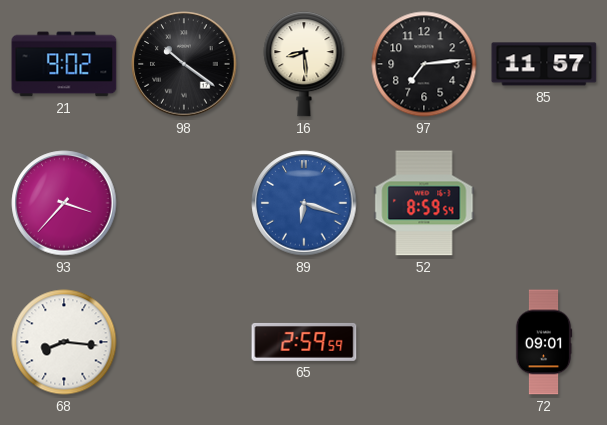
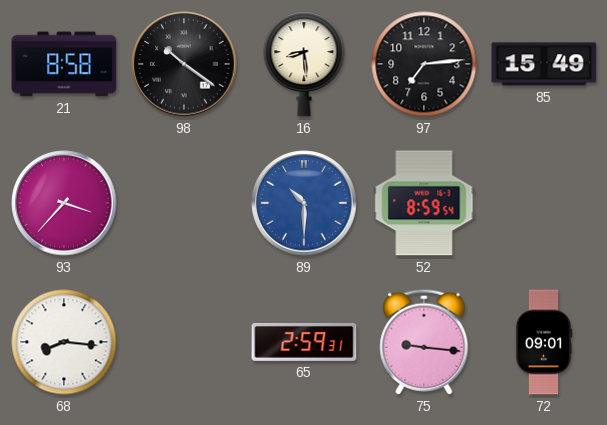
21: 9:02 -> 8:58 (64, 64)
85: 11:57 -> 15:49 (544, 64)
89: 6:18 -> 10:30 (304, 203)
65: 2:59:59 -> 2:59:31 (304, 342)
75: none -> 9:16 (424, 342)
